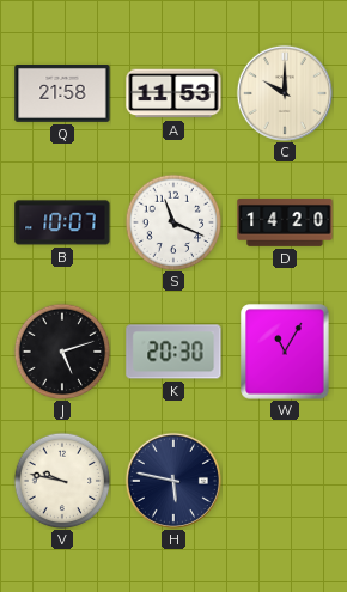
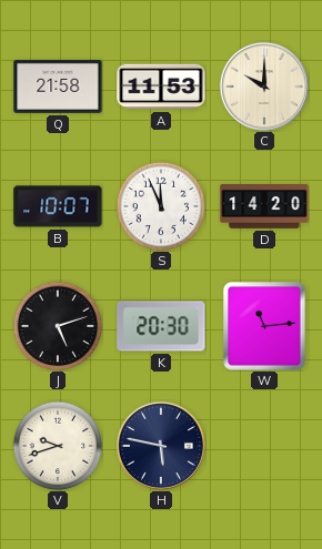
S: 11:19 -> 11:56 (161, 206)
W: 11:05 -> 11:14 (264, 326)
V: 9:47 -> 9:42 (58, 446)
